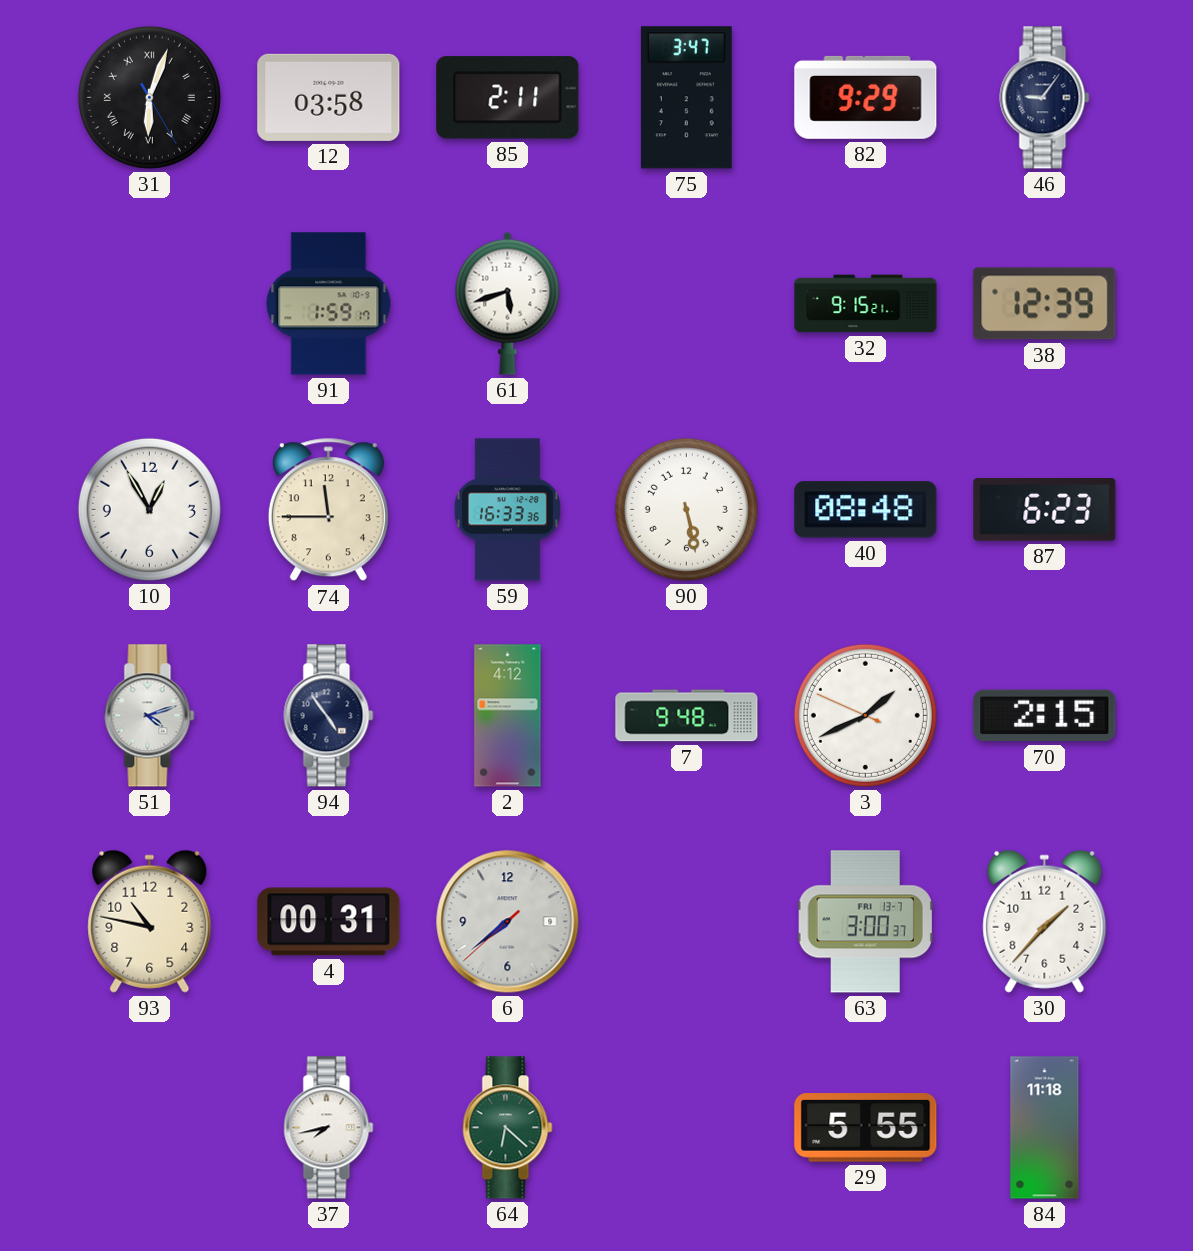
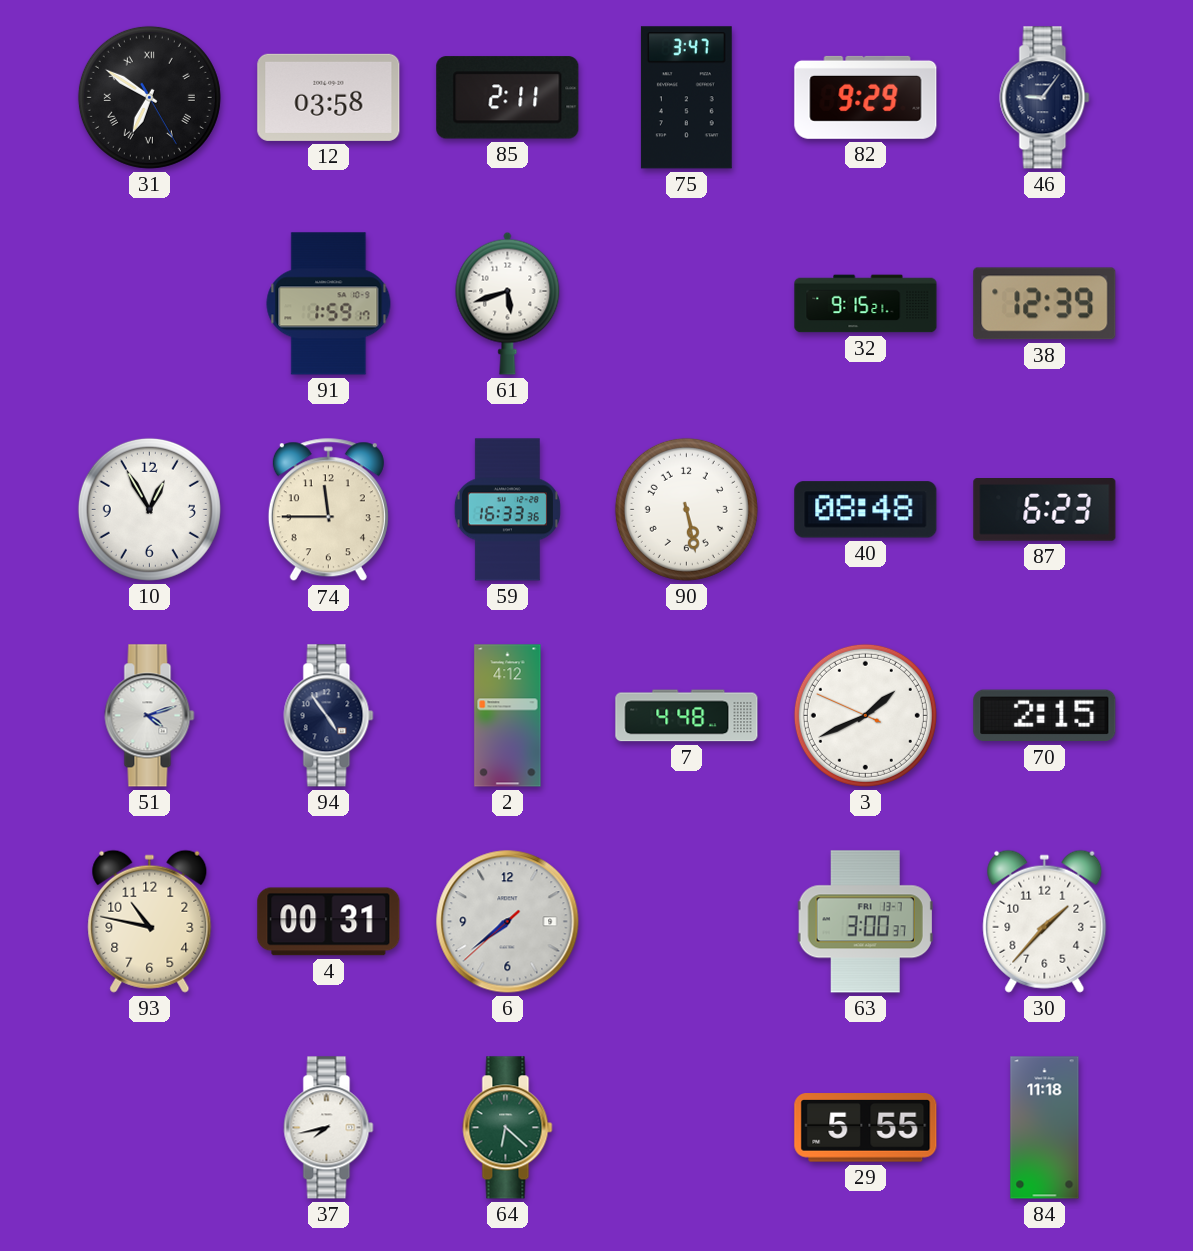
31: 6:03 -> 6:50 (149, 97)
7: 9:48 -> 4:48 (687, 716)
